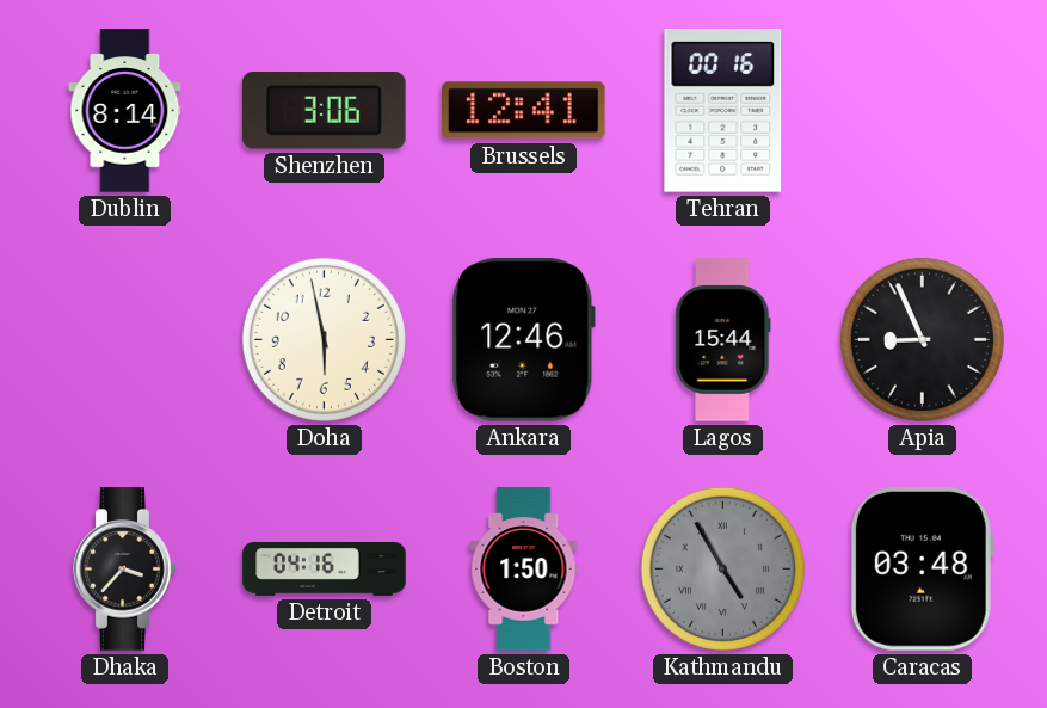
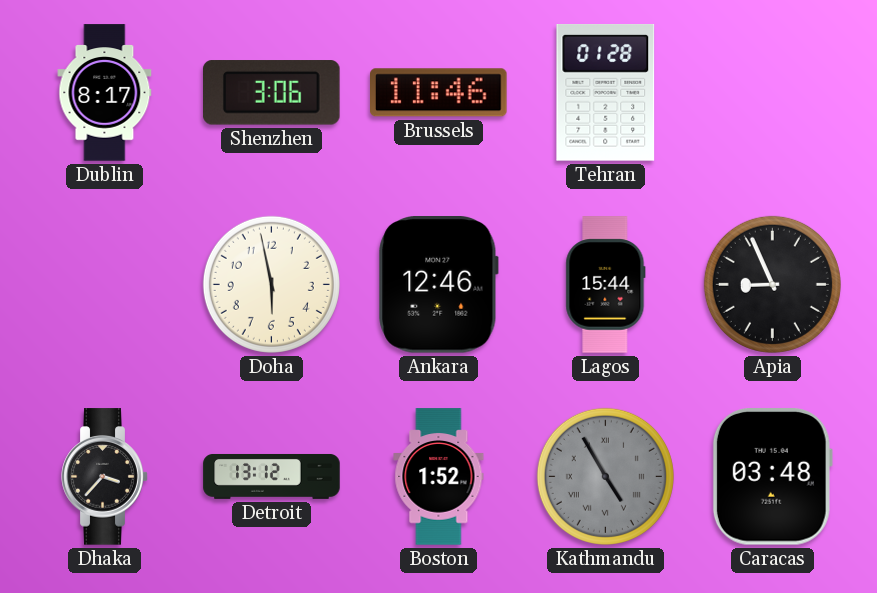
Dublin: 8:14 -> 8:17 (105, 93)
Brussels: 12:41 -> 11:46 (439, 93)
Tehran: 00:16 -> 01:28 (606, 93)
Detroit: 04:16 -> 13:12 (272, 476)
Boston: 1:50 -> 1:52 (439, 477)
